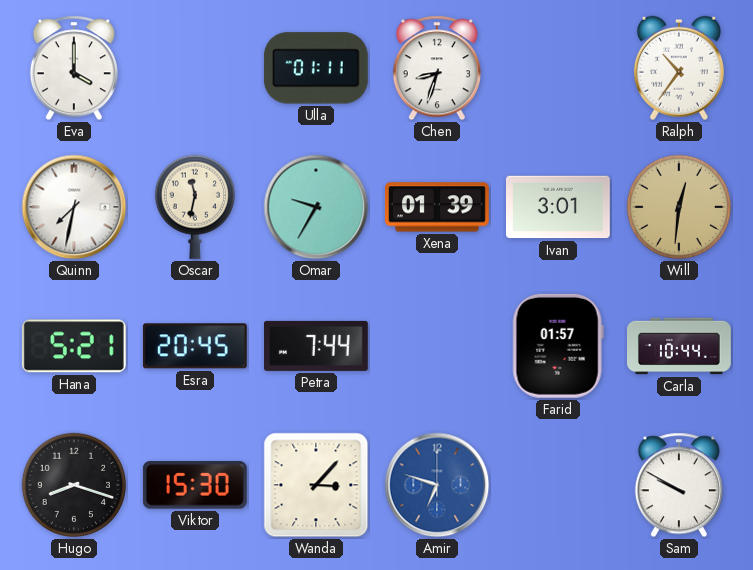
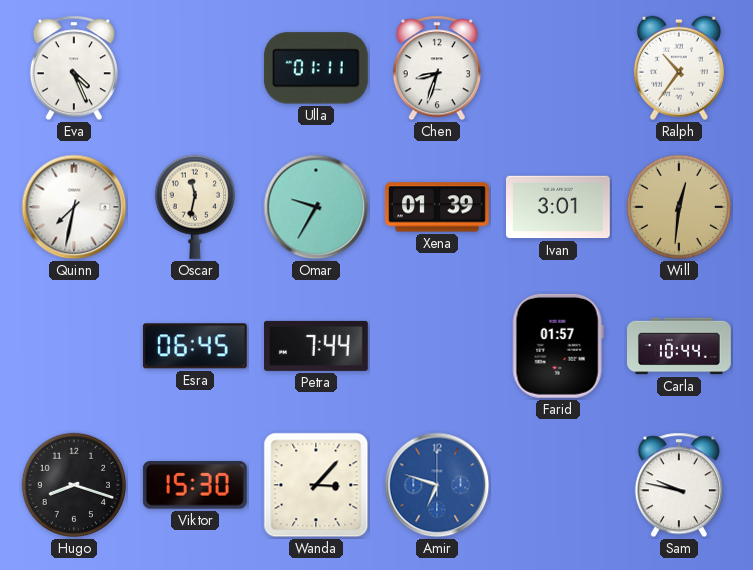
Eva: 4:00 -> 4:26 (74, 68)
Hana: 5:21 -> none (74, 346)
Esra: 20:45 -> 06:45 (195, 346)
Sam: 9:50 -> 9:47 (679, 485)
